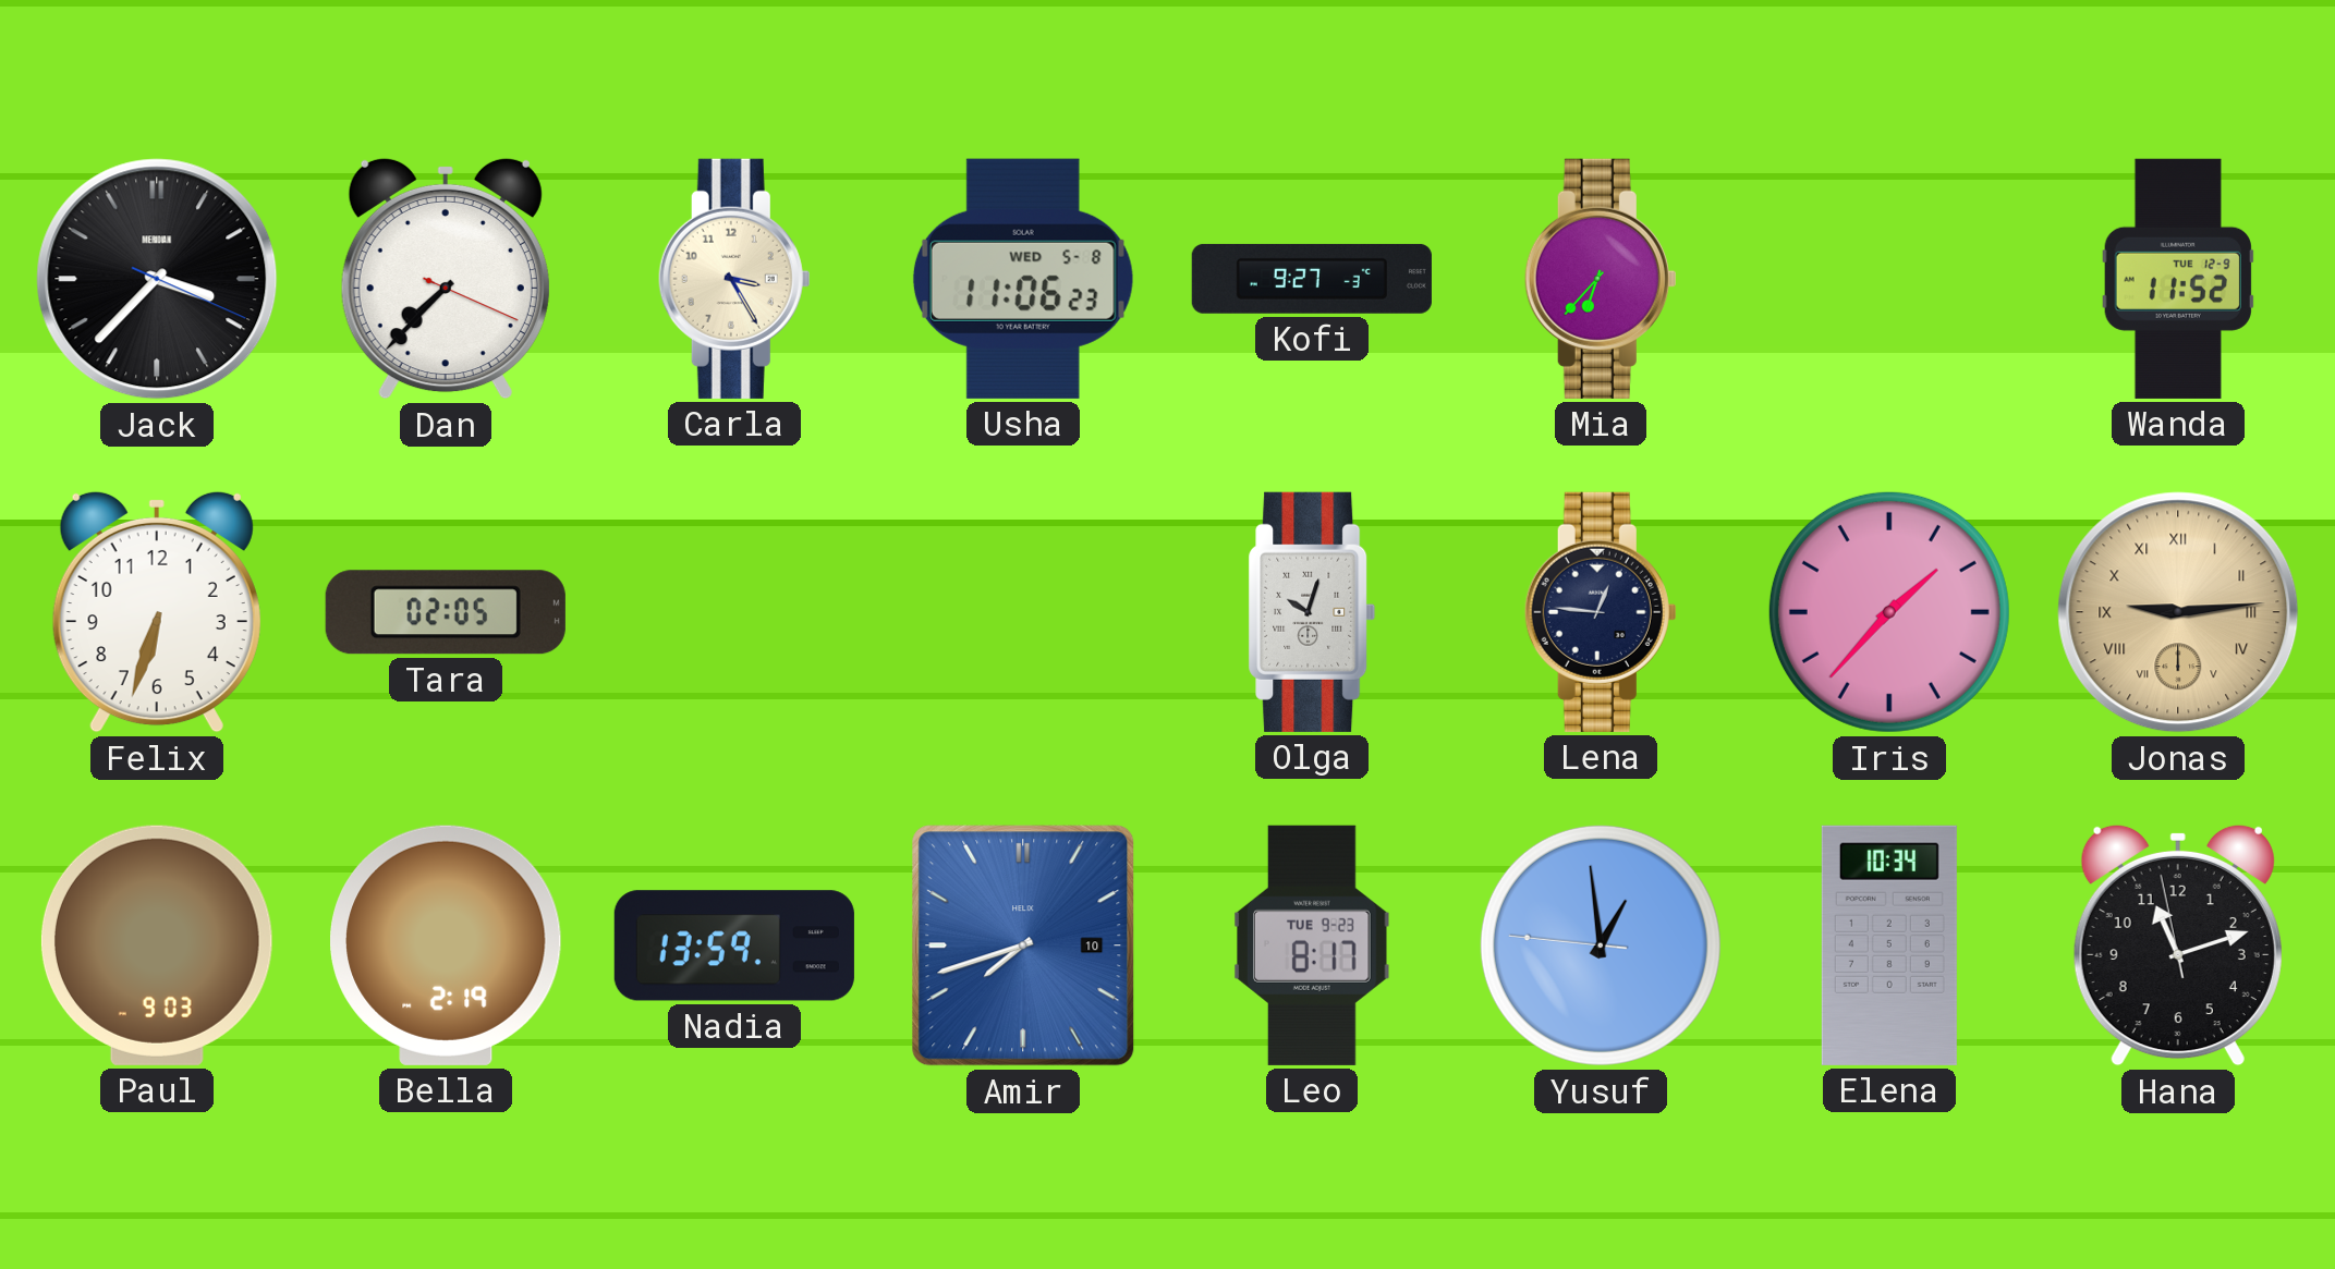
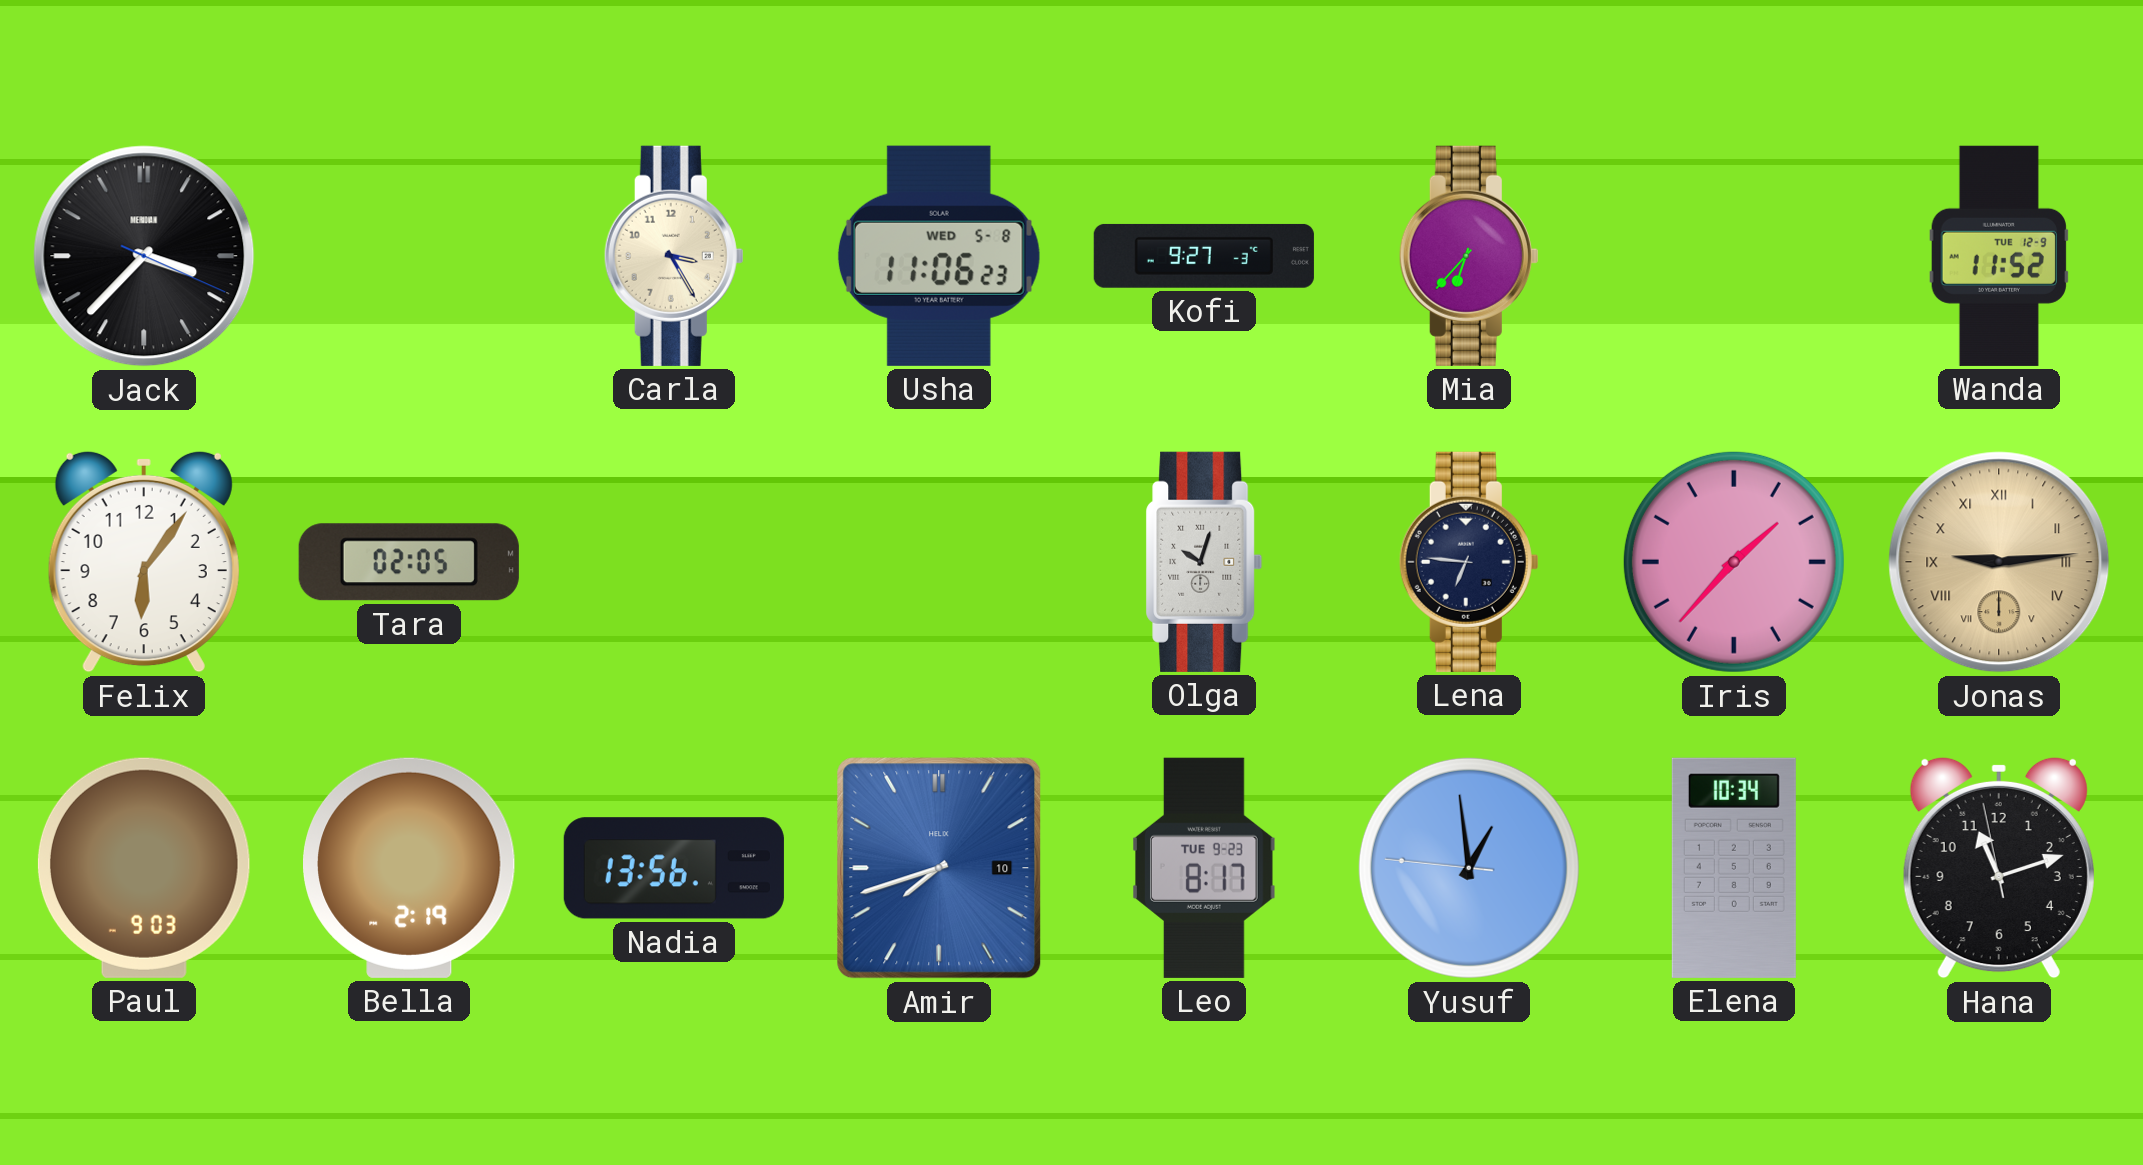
Dan: 7:37 -> none (446, 279)
Felix: 6:33 -> 6:06 (144, 562)
Lena: 12:46 -> 6:46 (1469, 562)
Nadia: 13:59 -> 13:56 (674, 868)
